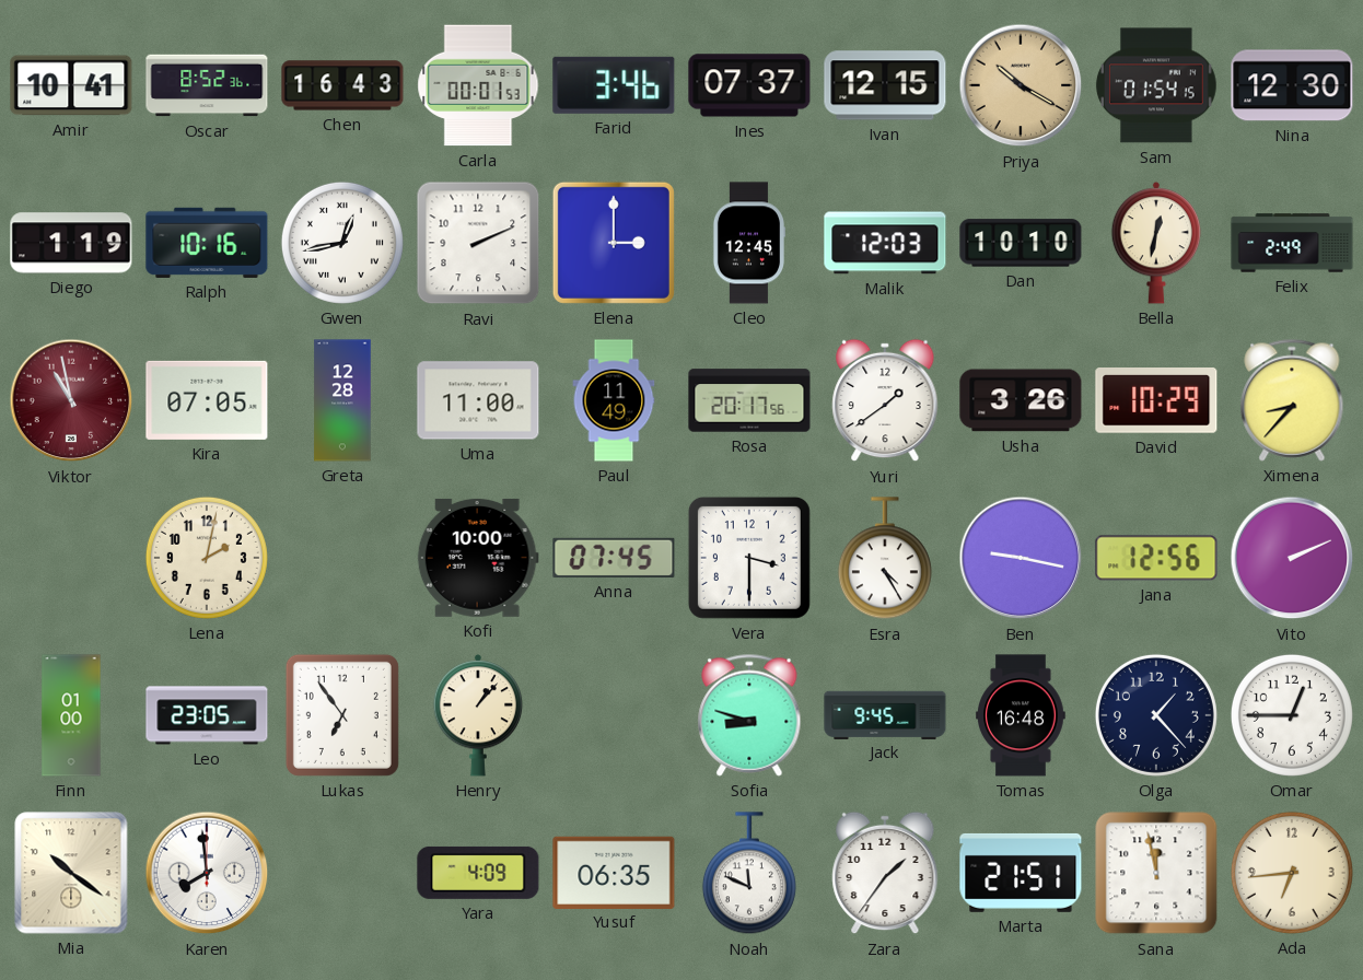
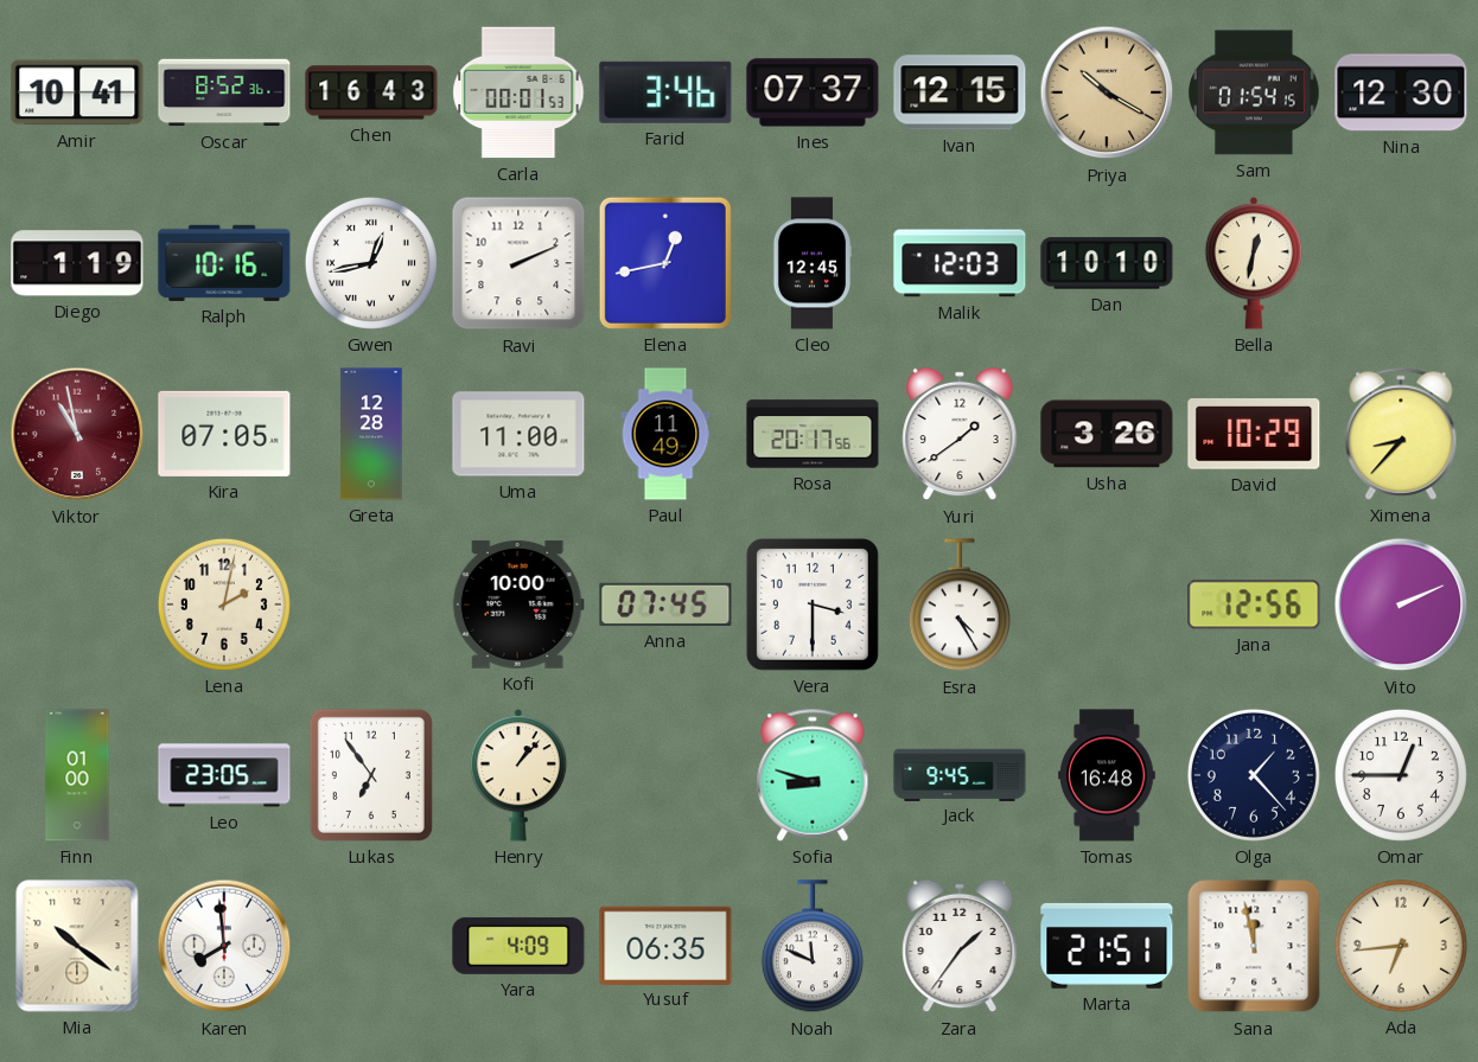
Elena: 3:00 -> 12:43 (665, 263)
Felix: 2:49 -> none (1292, 243)
Ben: 9:17 -> none (1021, 558)
